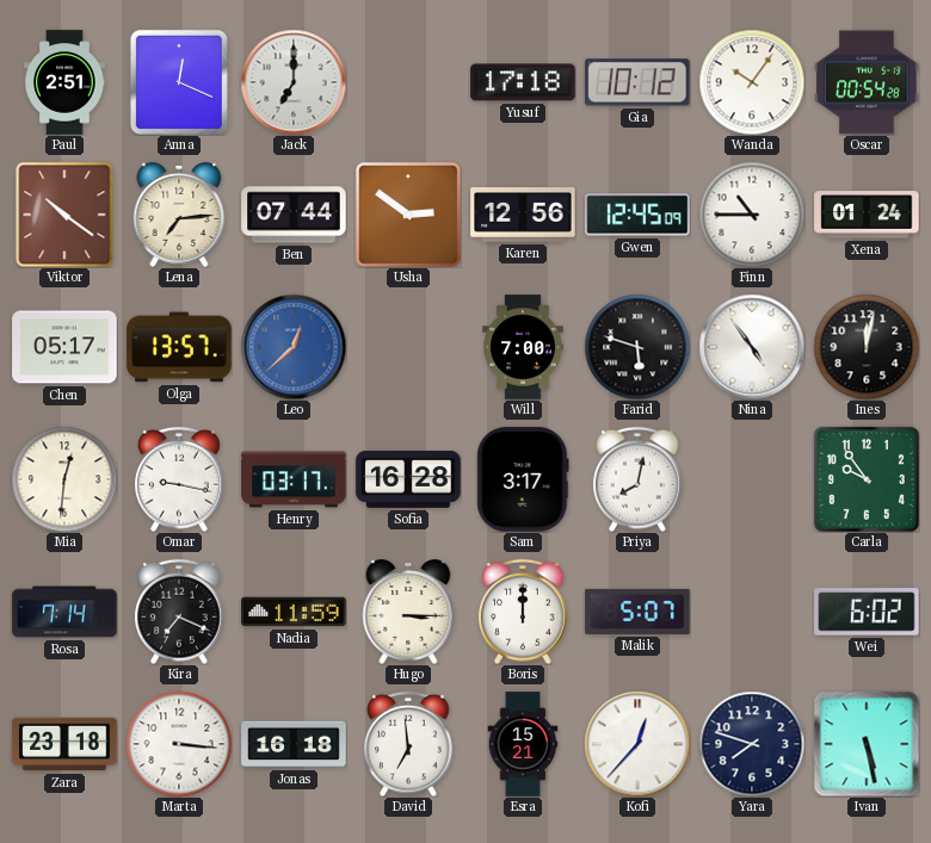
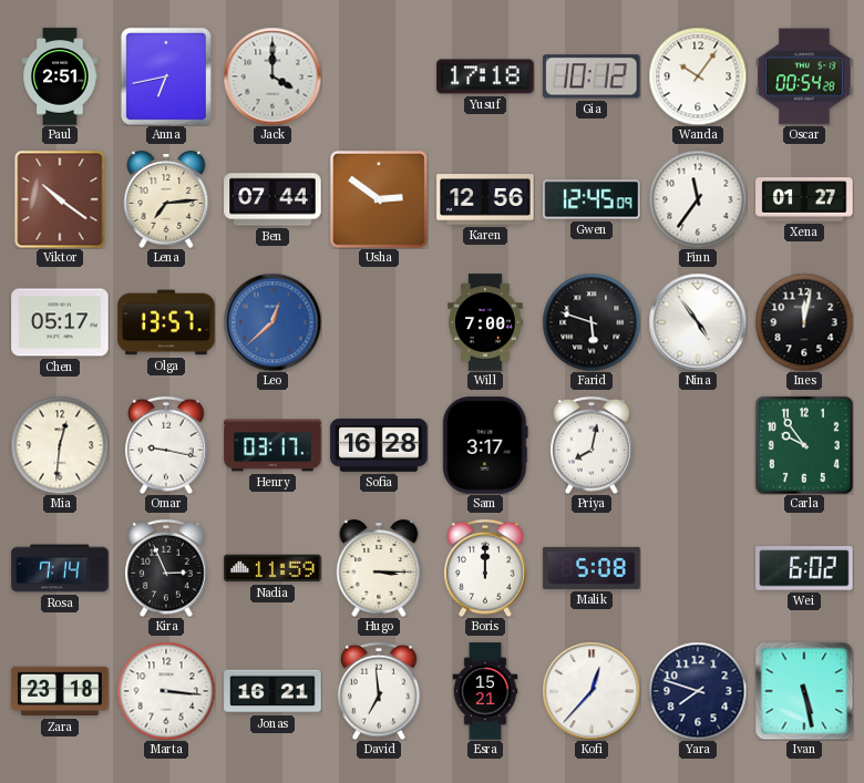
Anna: 12:19 -> 6:43 (166, 76)
Jack: 7:00 -> 4:00 (272, 76)
Finn: 10:45 -> 11:36 (698, 199)
Xena: 01:24 -> 01:27 (804, 199)
Kira: 7:19 -> 2:56 (166, 568)
Malik: 5:07 -> 5:08 (592, 568)
Jonas: 16:18 -> 16:21 (272, 691)
